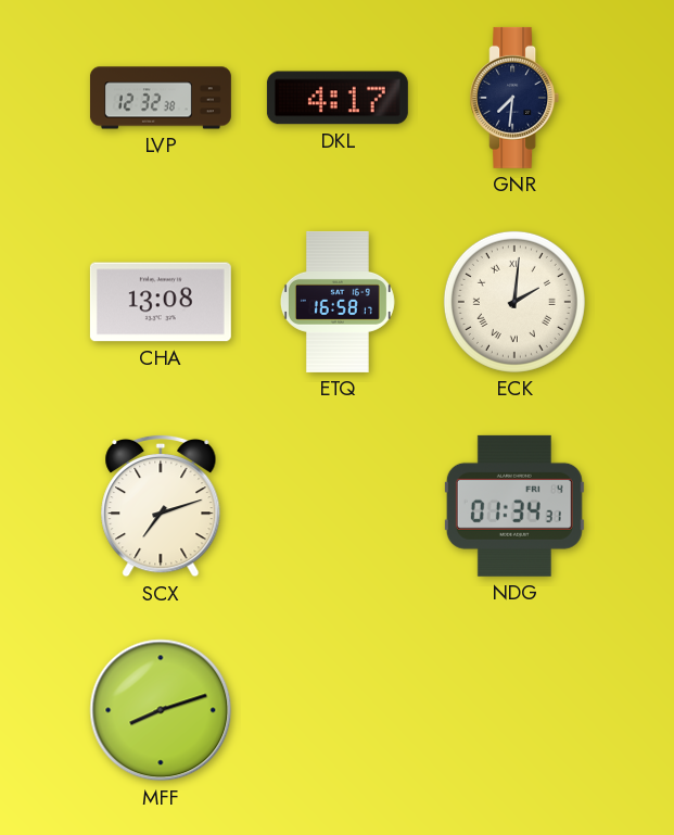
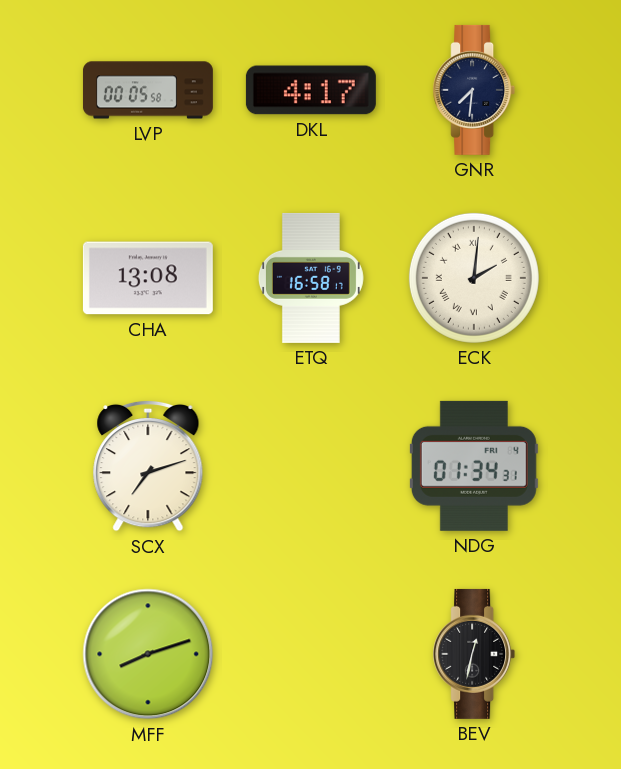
LVP: 12:32 -> 00:05 (148, 90)
BEV: none -> 12:32 (474, 654)
